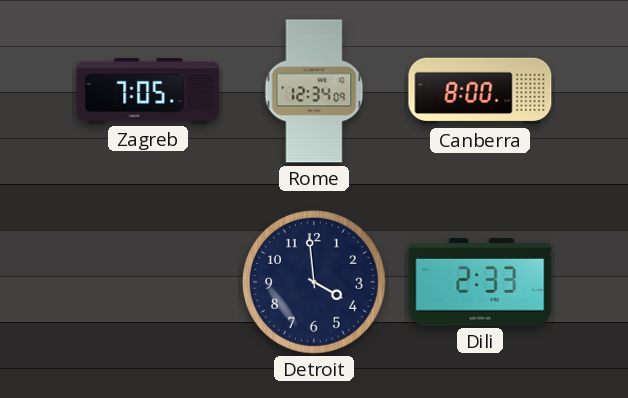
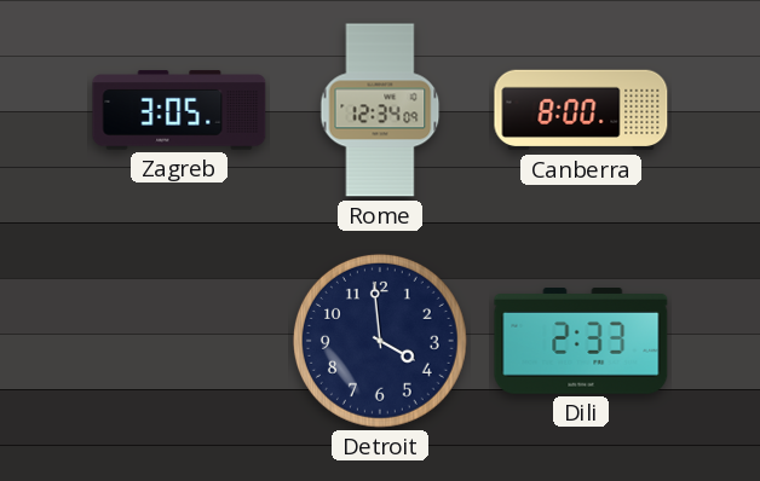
Zagreb: 7:05 -> 3:05 (179, 110)
